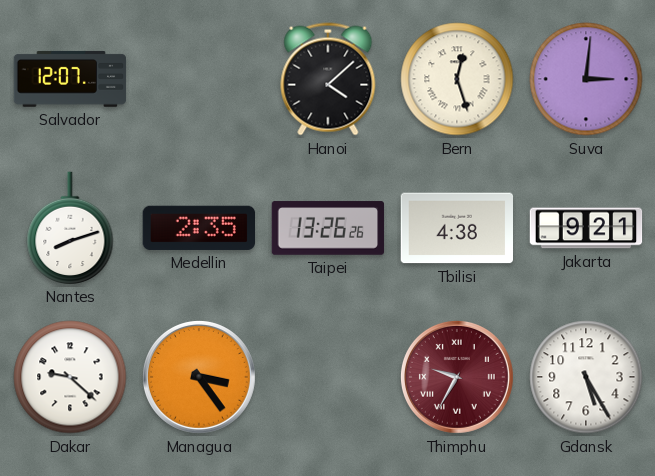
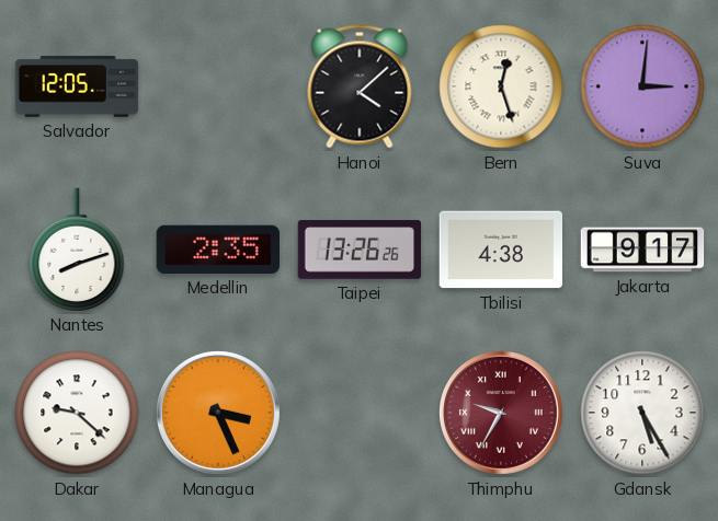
Salvador: 12:07 -> 12:05 (77, 86)
Jakarta: 9:21 -> 9:17 (642, 250)
Managua: 3:24 -> 3:26 (218, 413)
